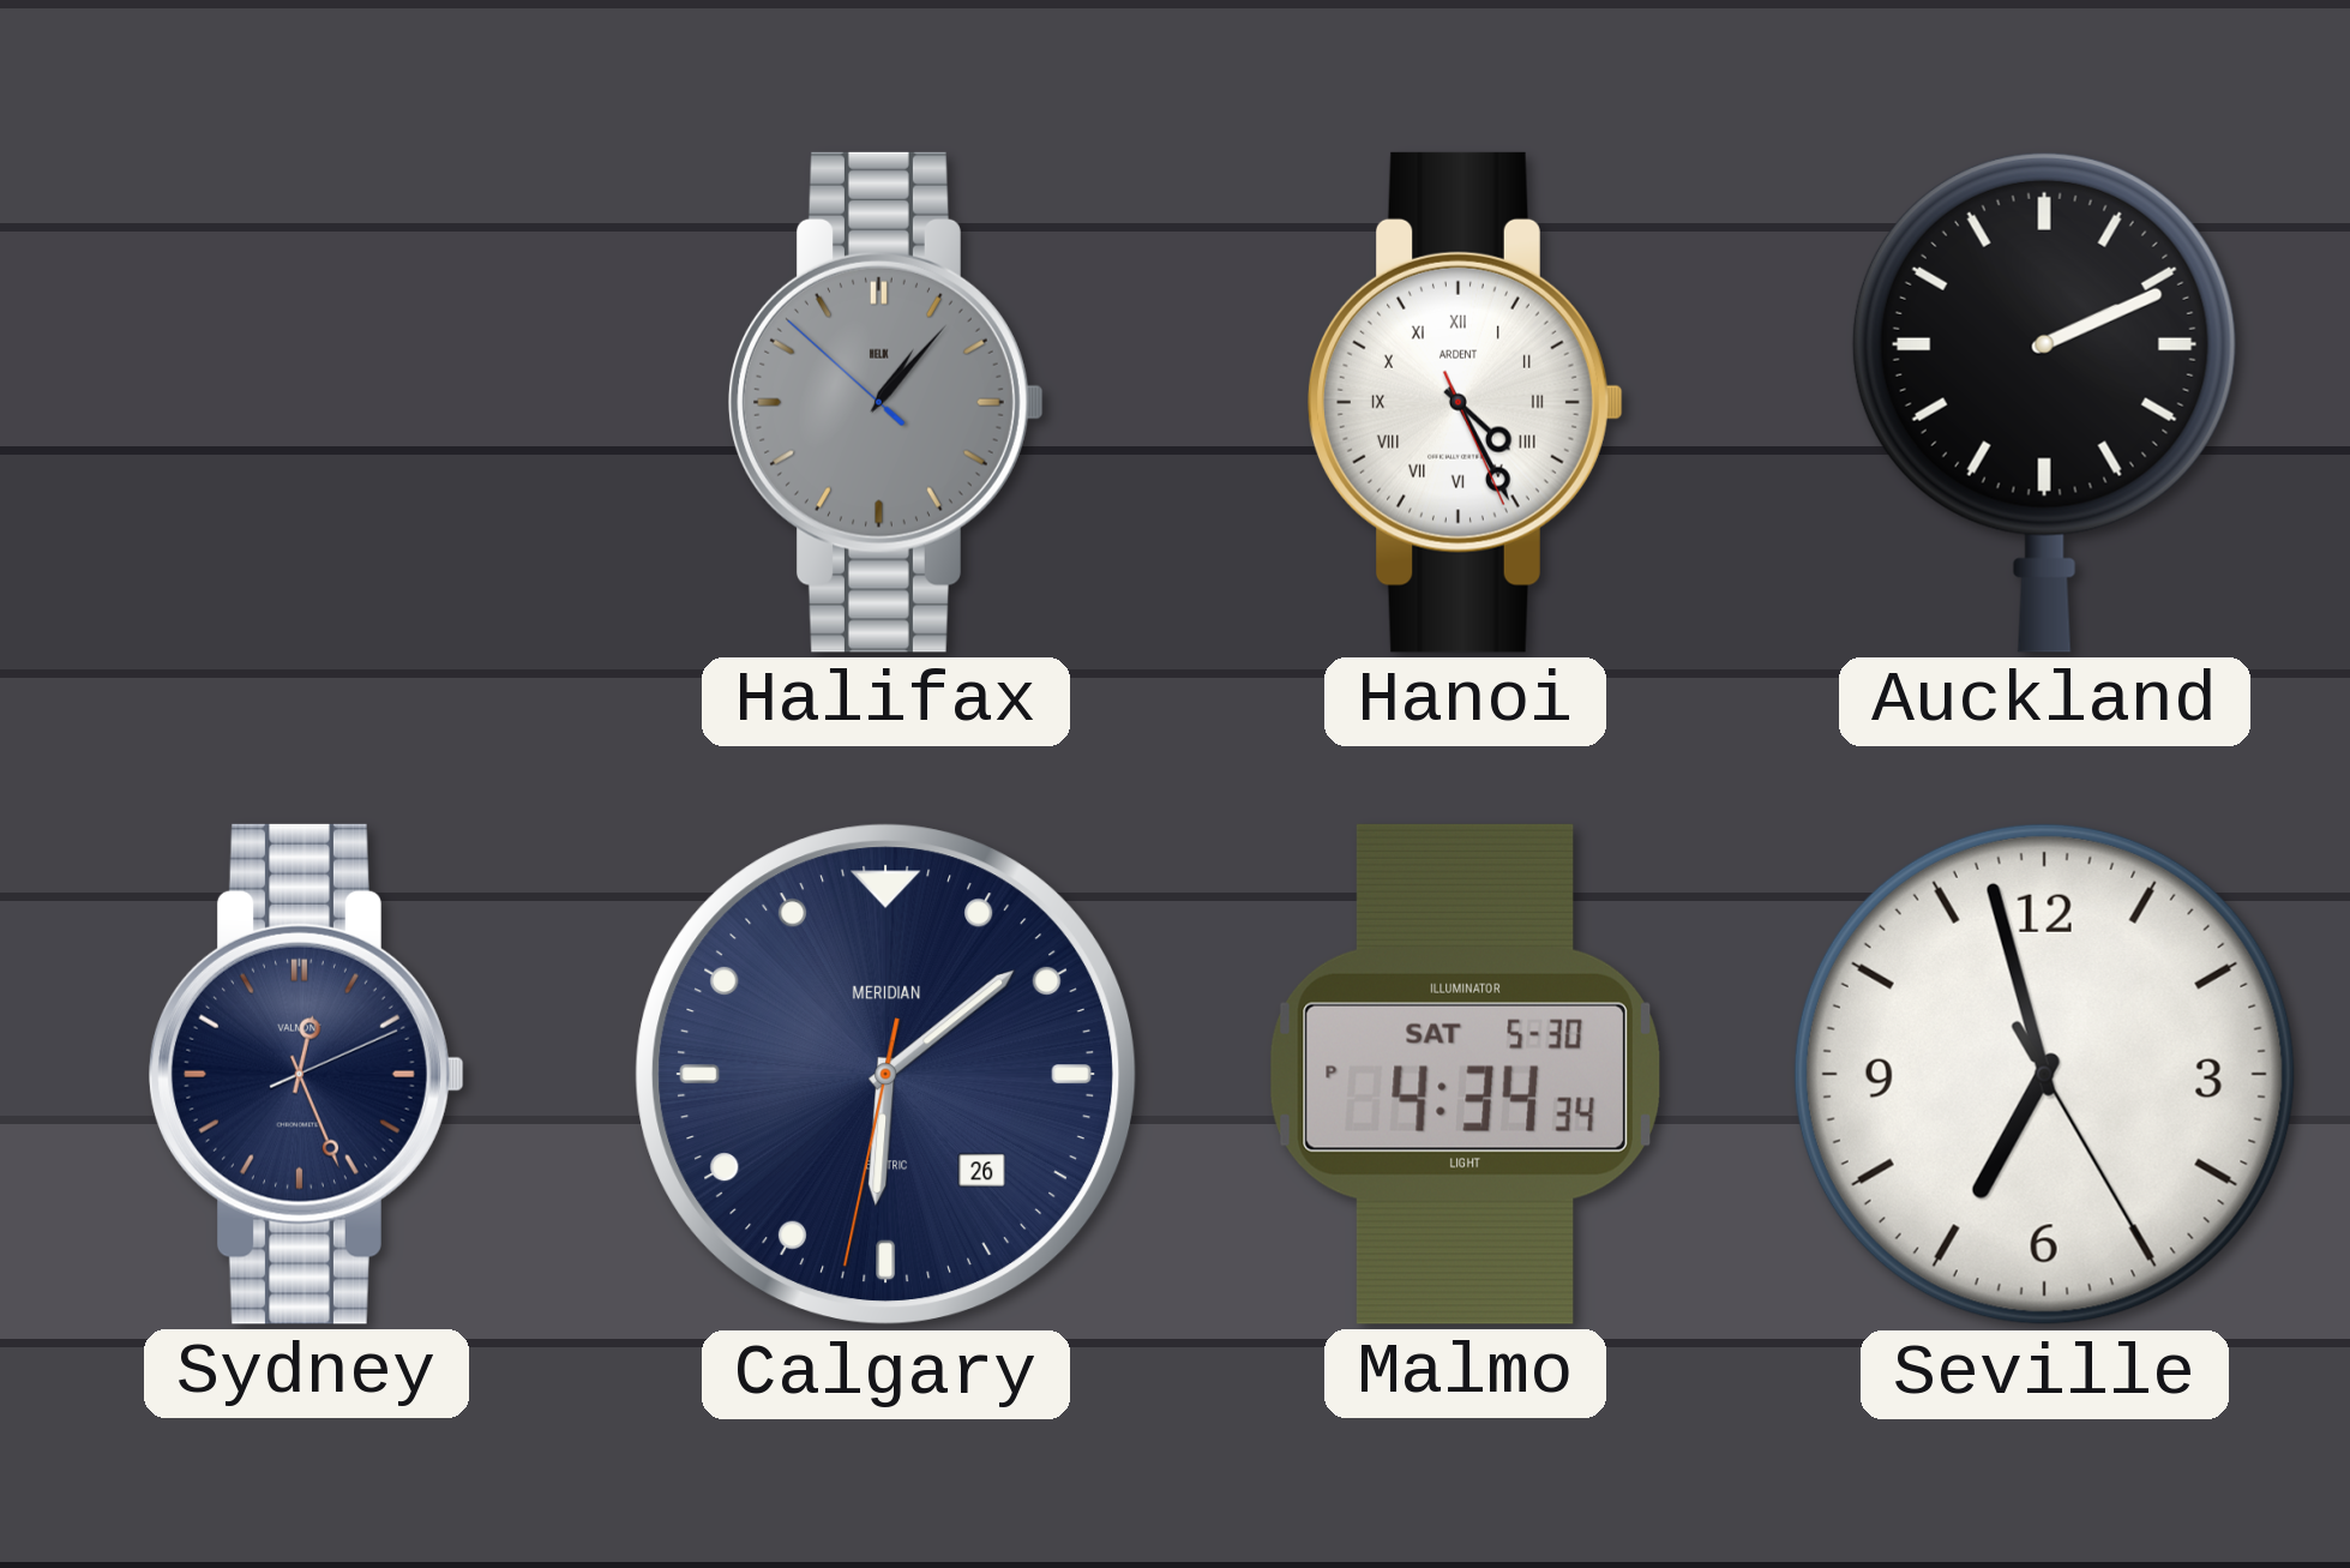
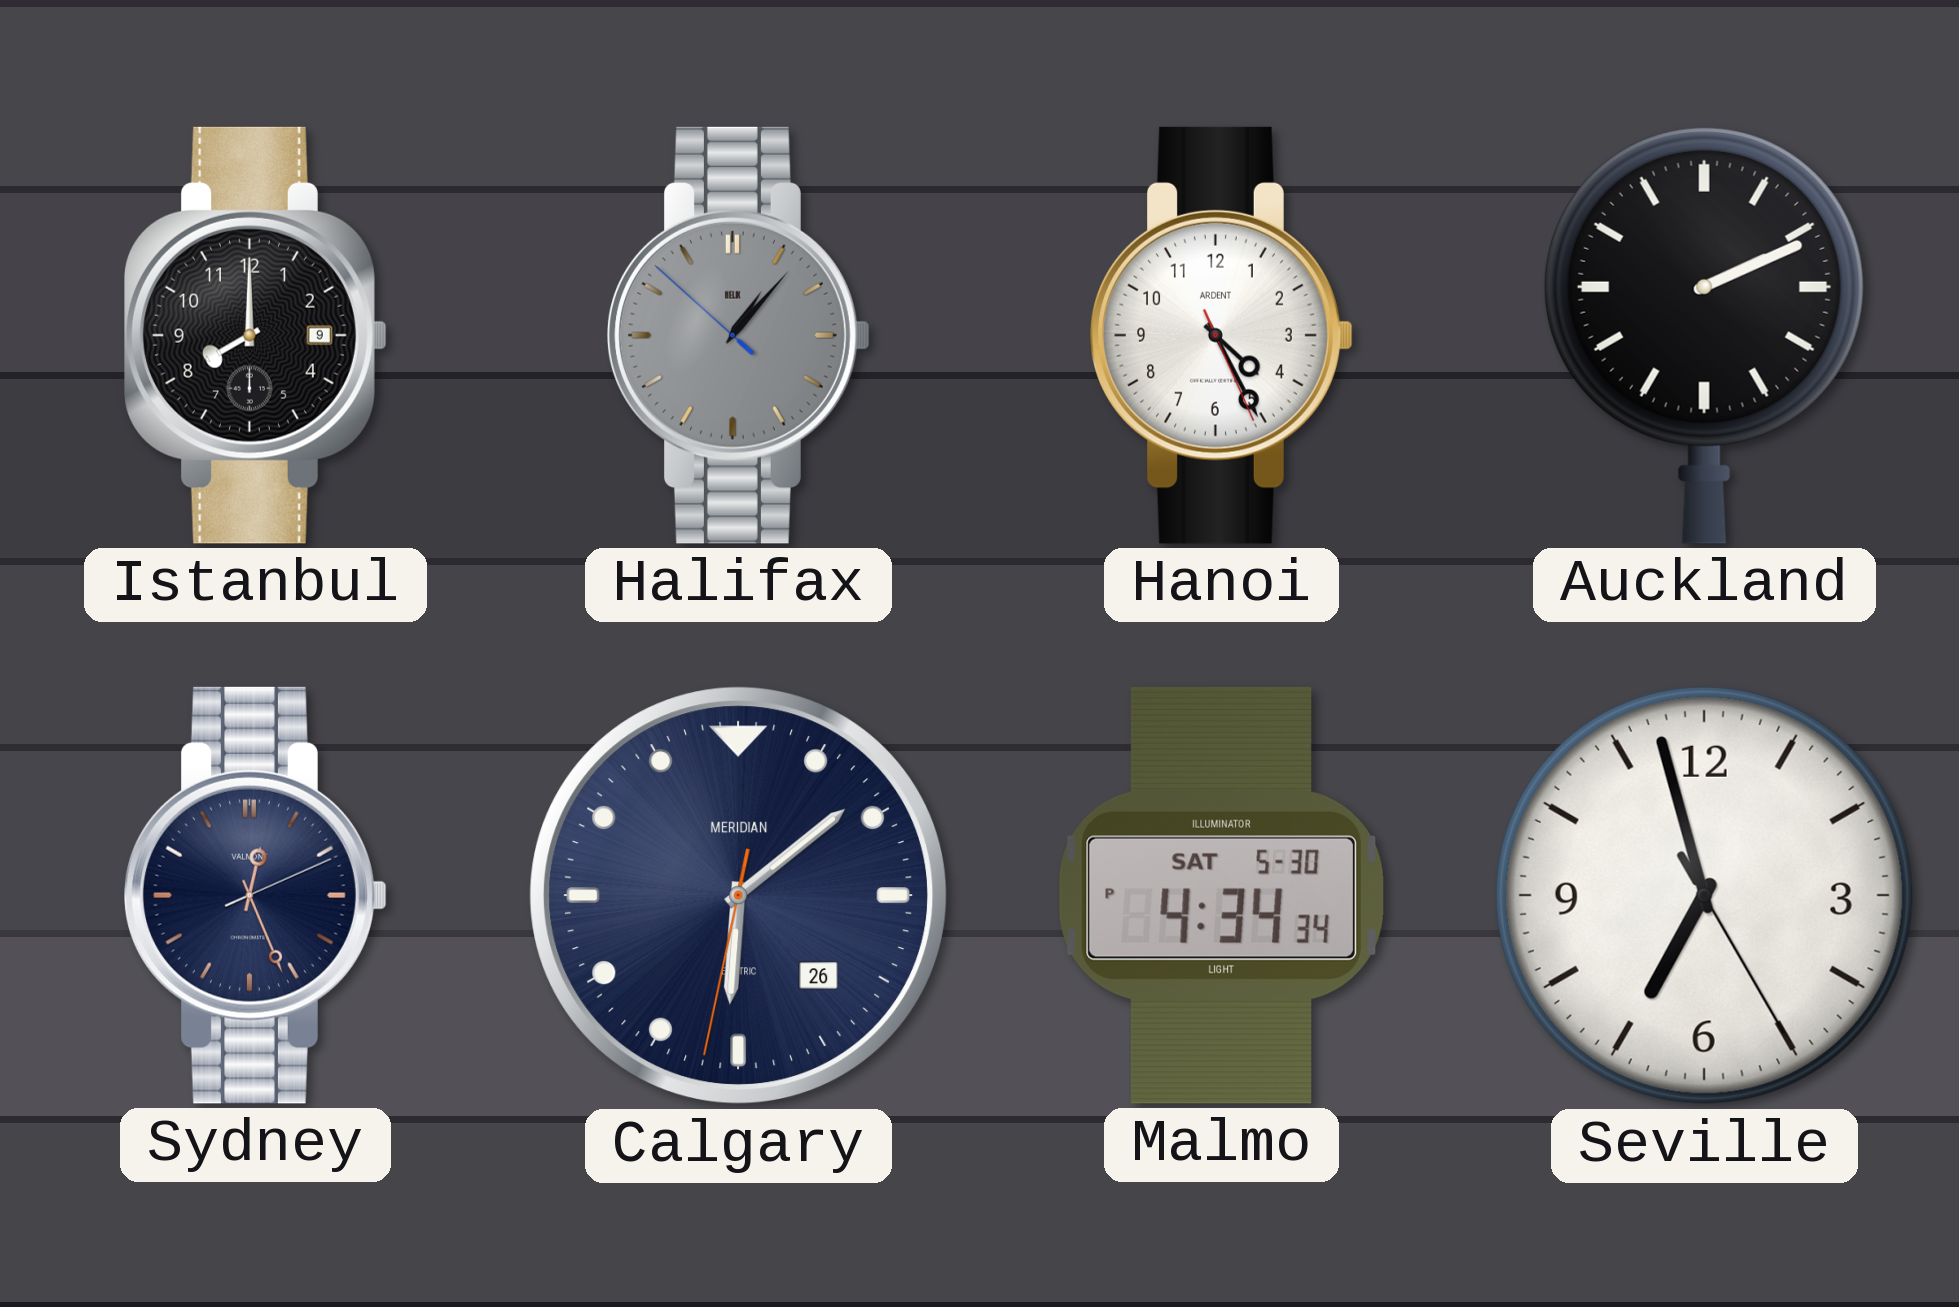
Istanbul: none -> 8:00 (256, 335)
Hanoi numerals: Roman -> Arabic (1222, 335)
